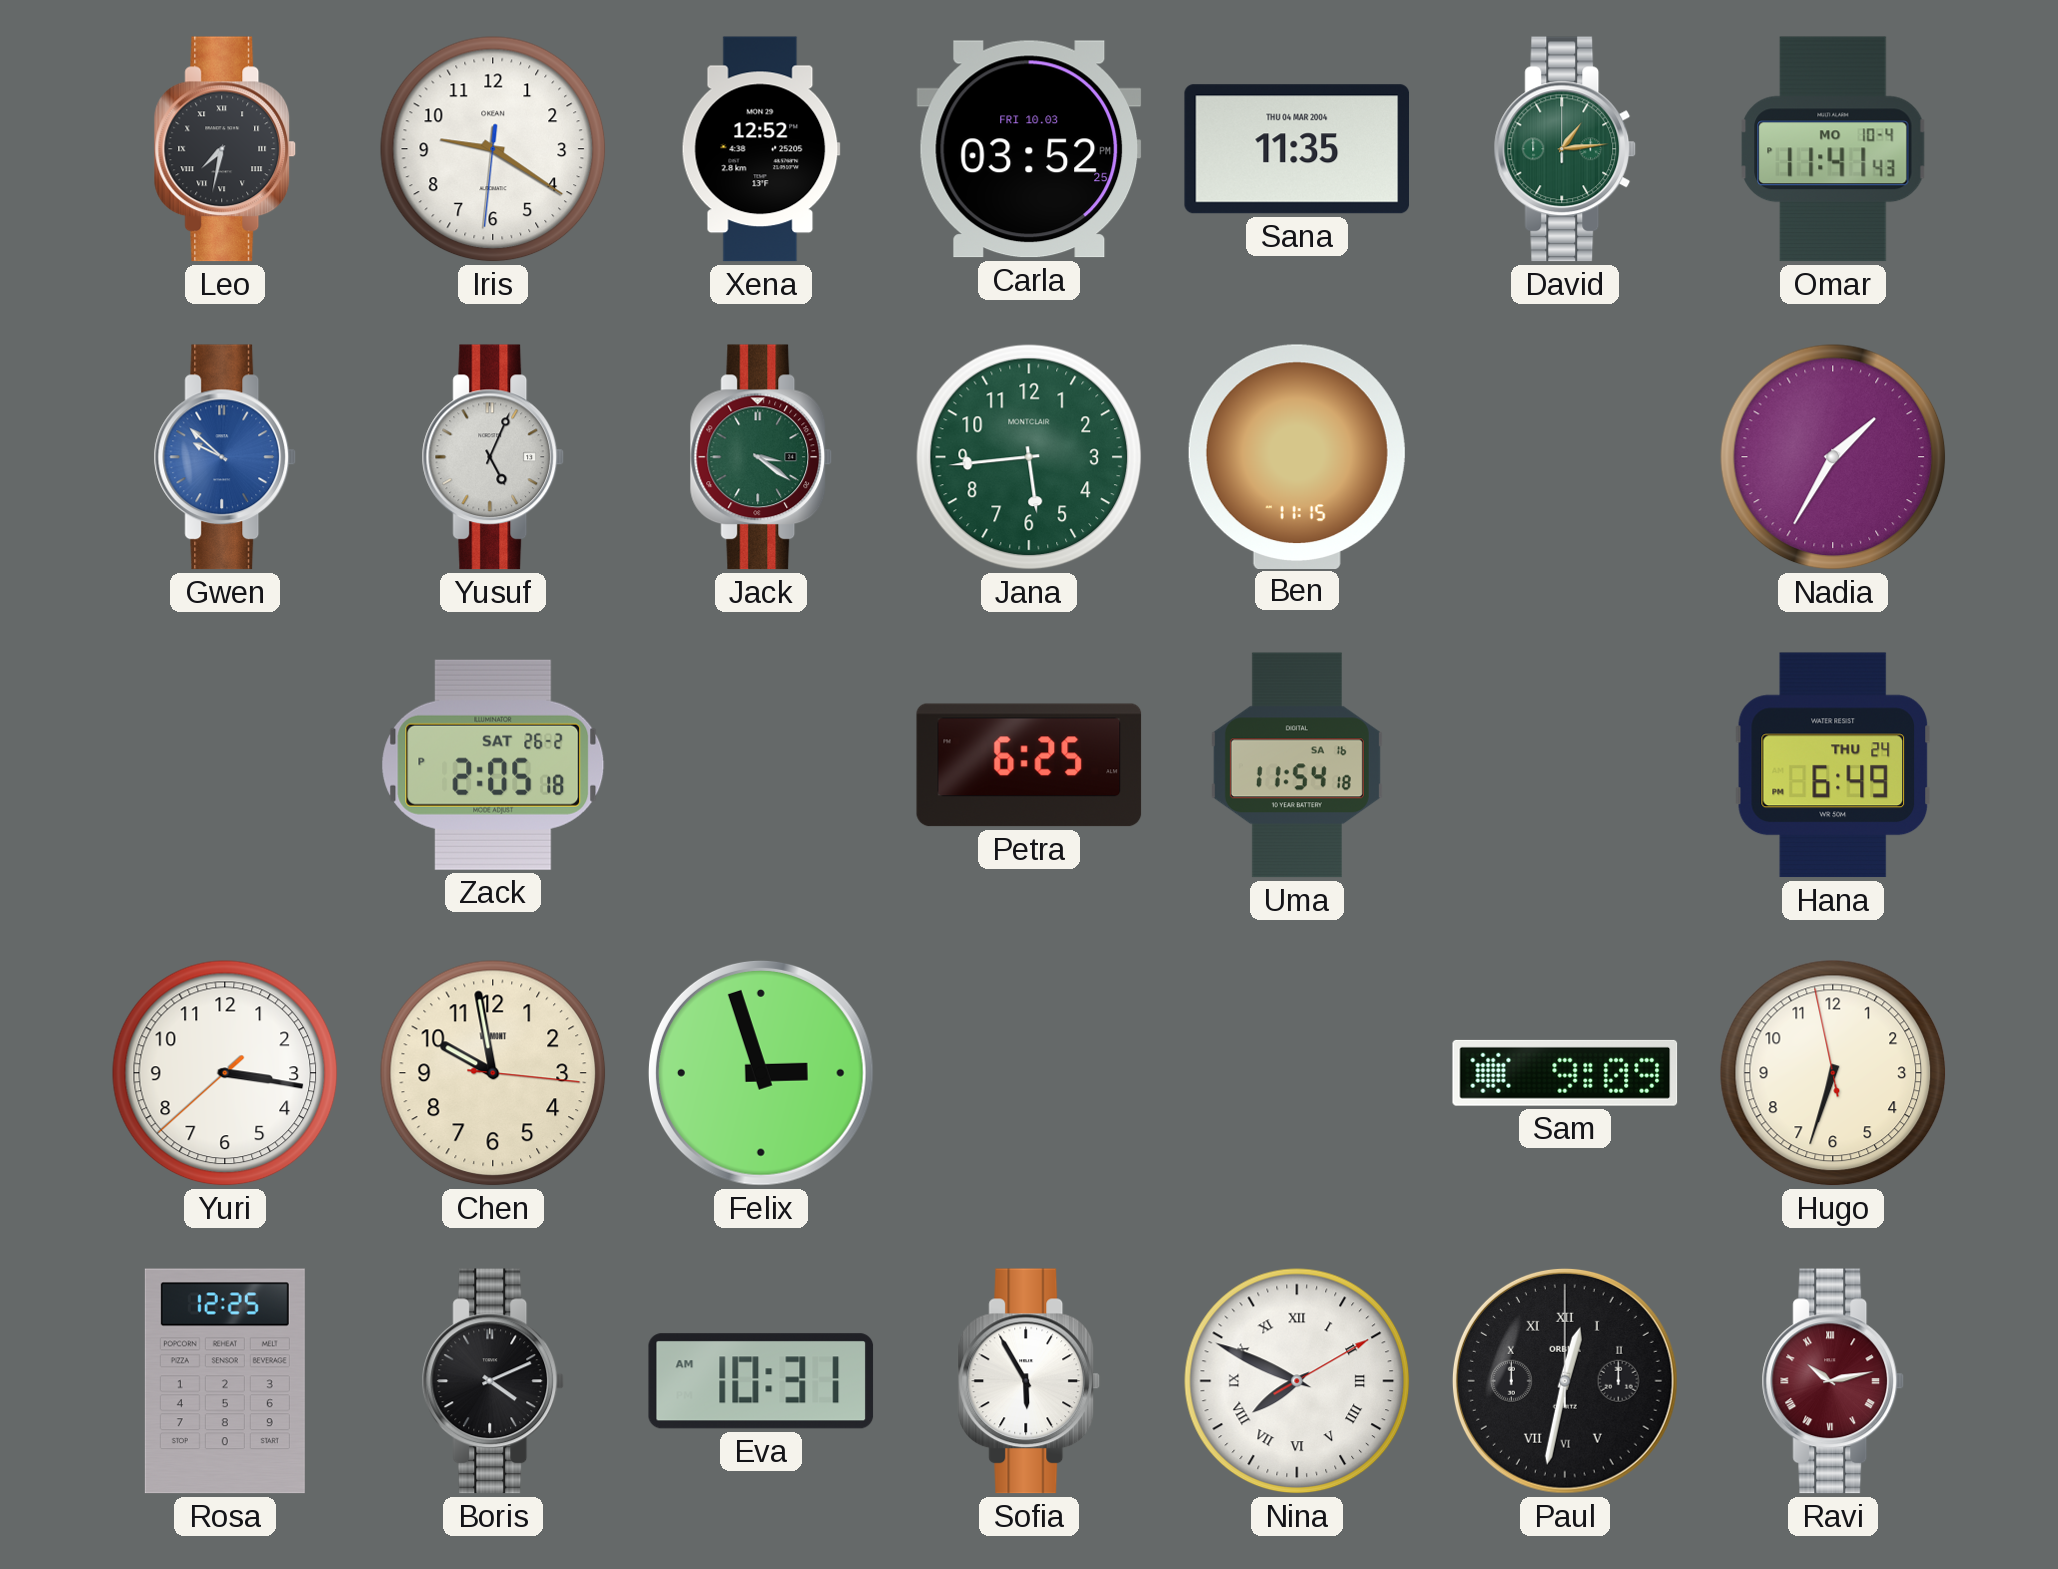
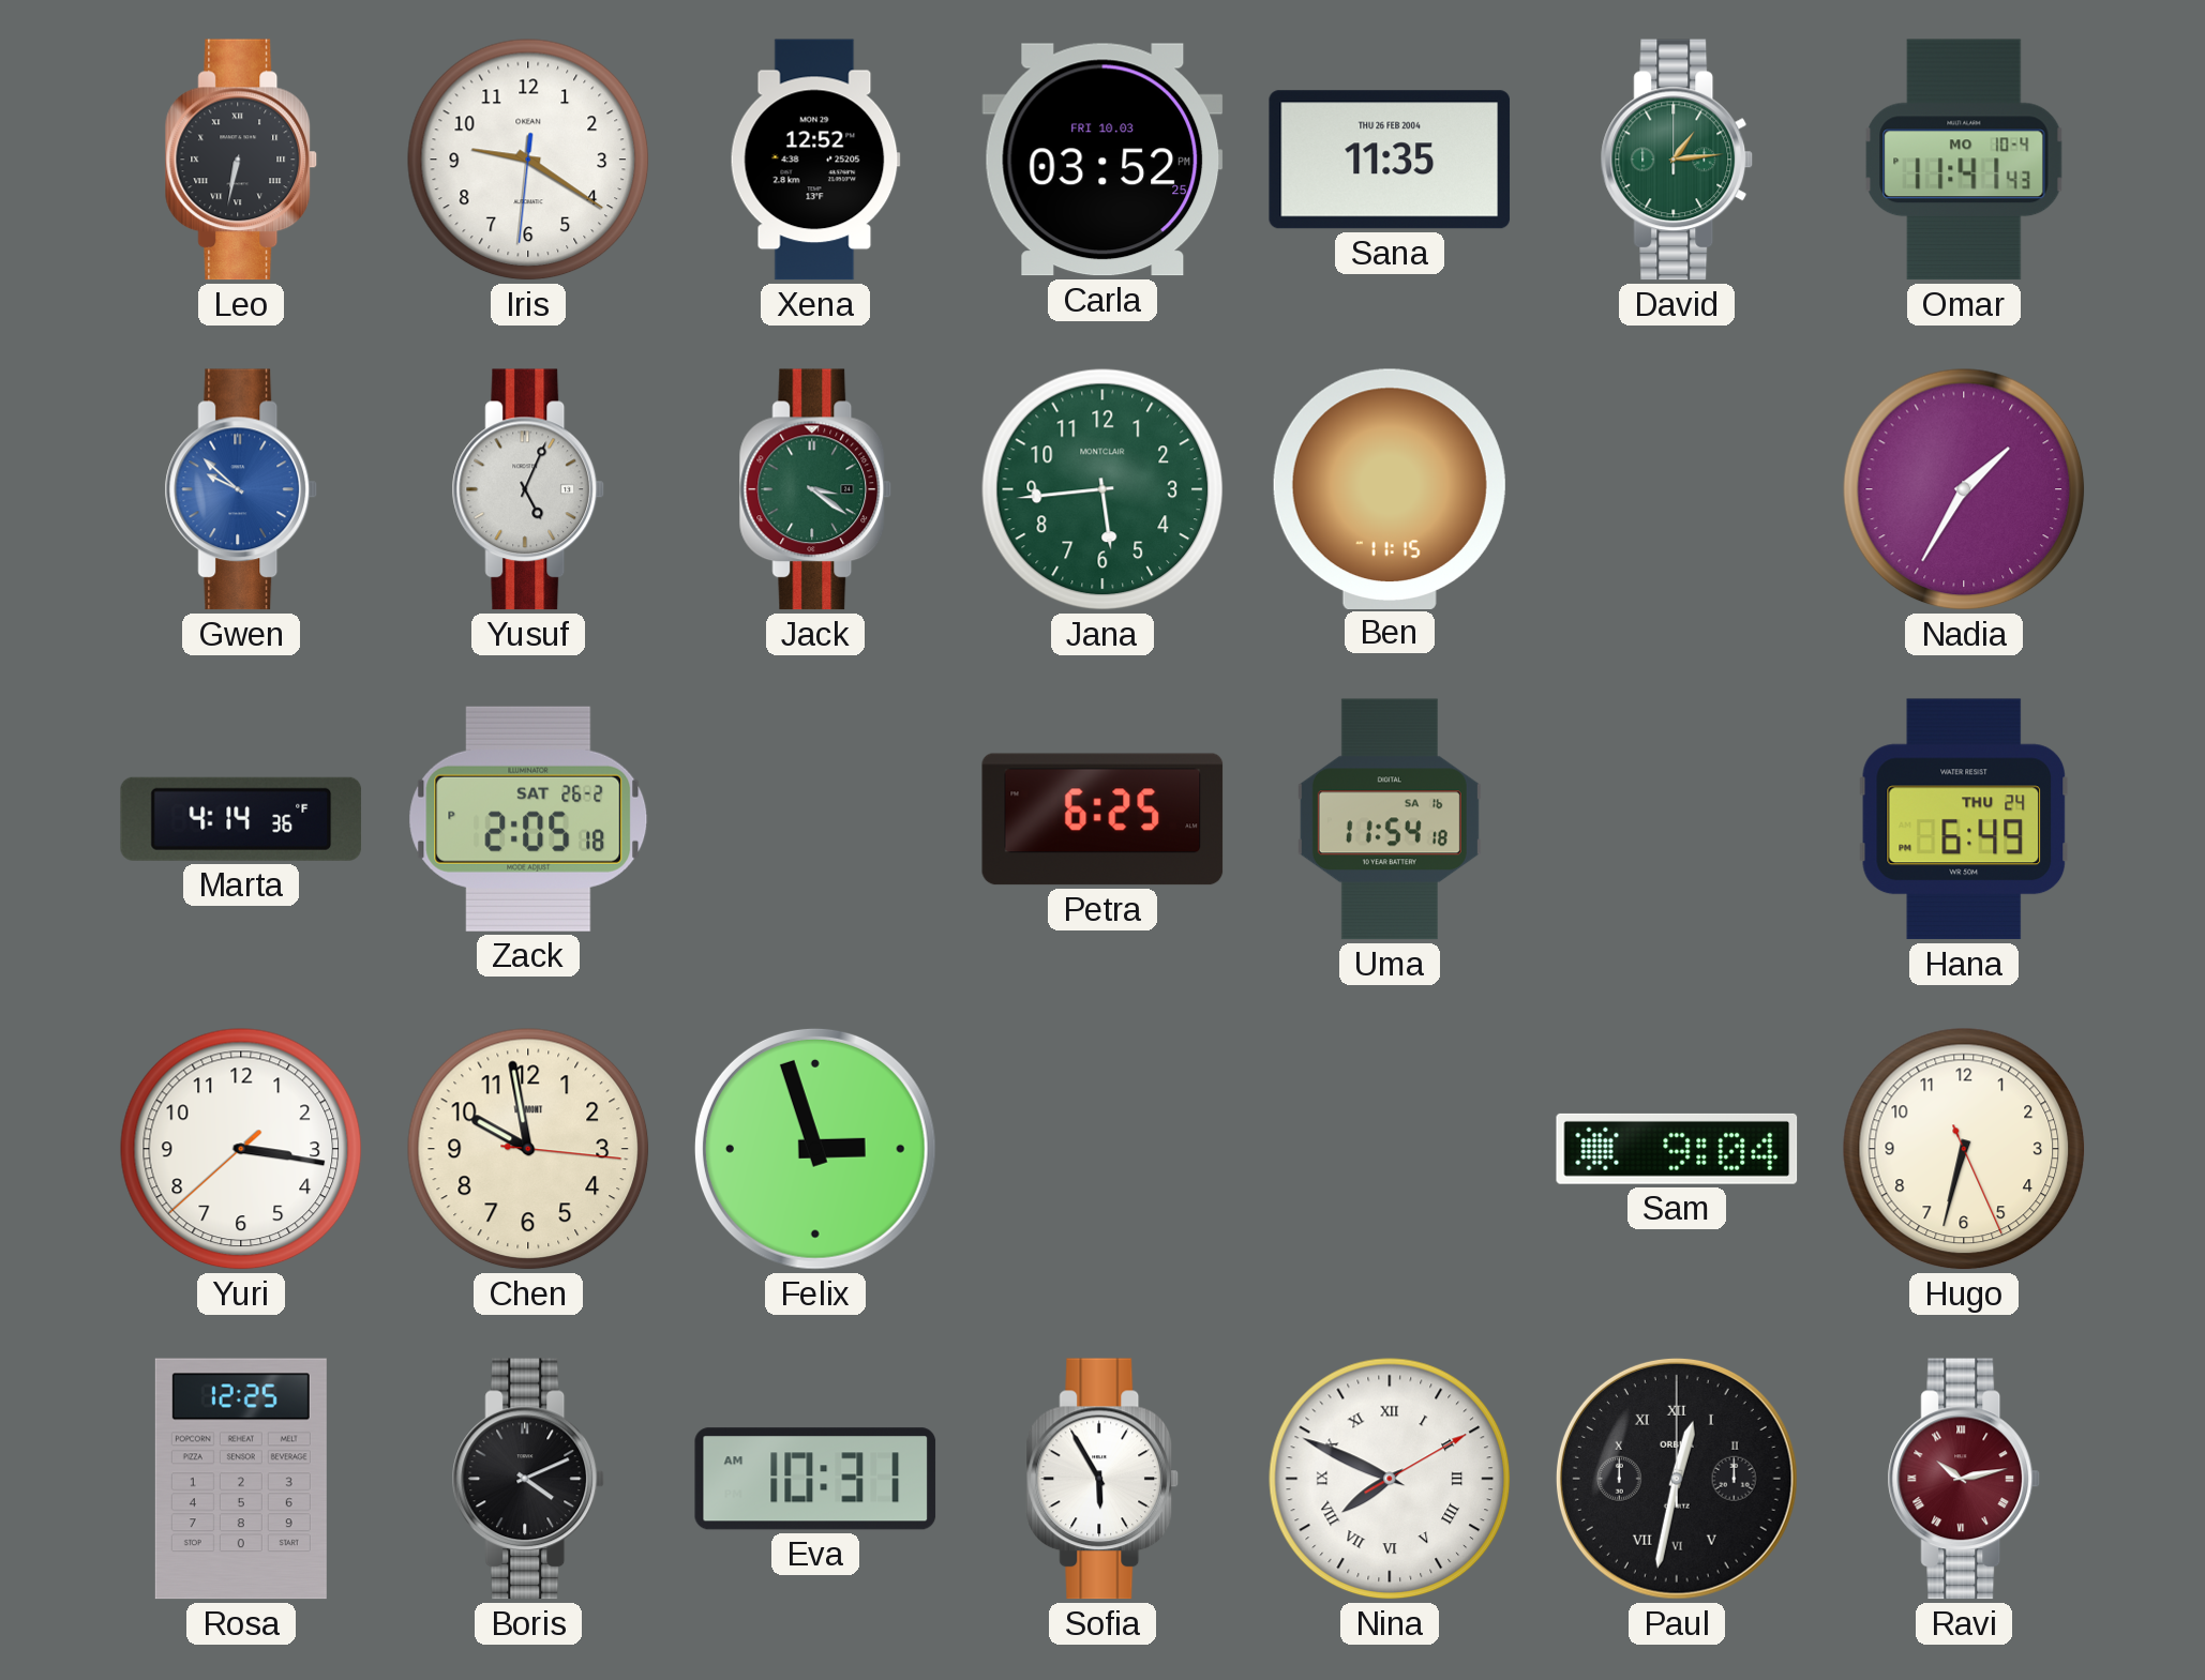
Leo: 7:32 -> 6:32 (241, 160)
Sana date: THU 04 MAR 2004 -> THU 26 FEB 2004 (1390, 160)
Marta: none -> 4:14 (241, 819)
Sam: 9:09 -> 9:04 (1677, 1149)
Hugo: 6:32:58 -> 6:32:26 (1964, 1149)
